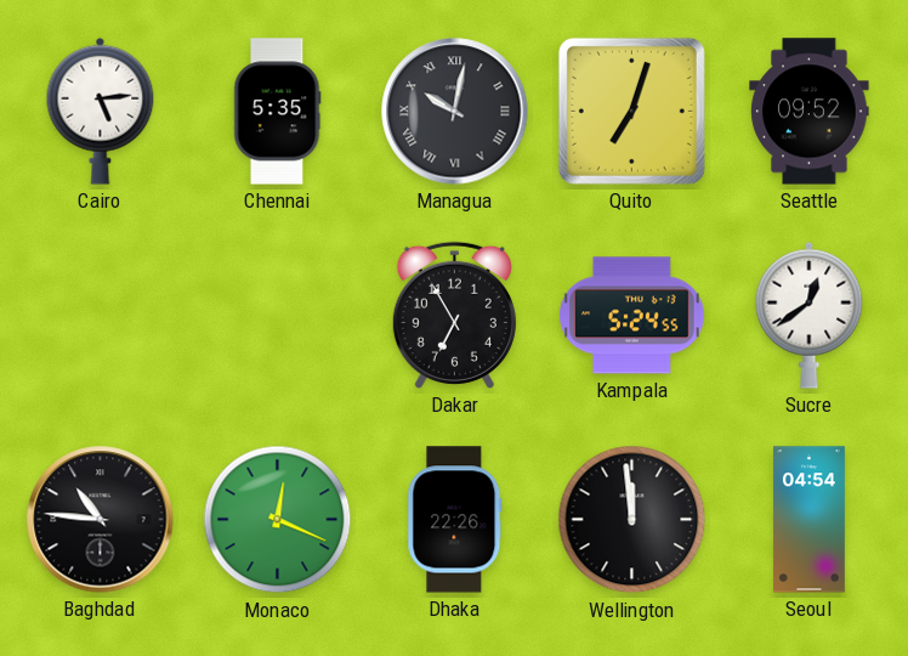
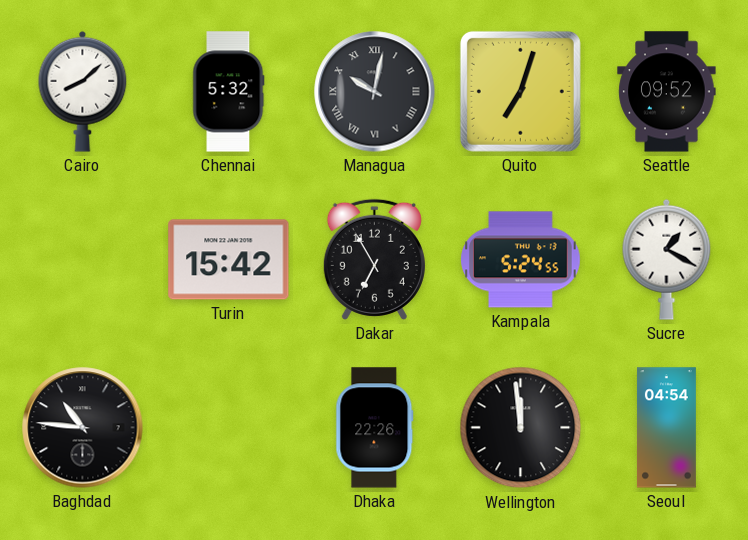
Cairo: 5:14 -> 8:08 (83, 91)
Chennai: 5:35 -> 5:32 (229, 92)
Turin: none -> 15:42 (229, 260)
Sucre: 12:39 -> 1:20 (667, 259)
Monaco: 12:19 -> none (278, 520)
